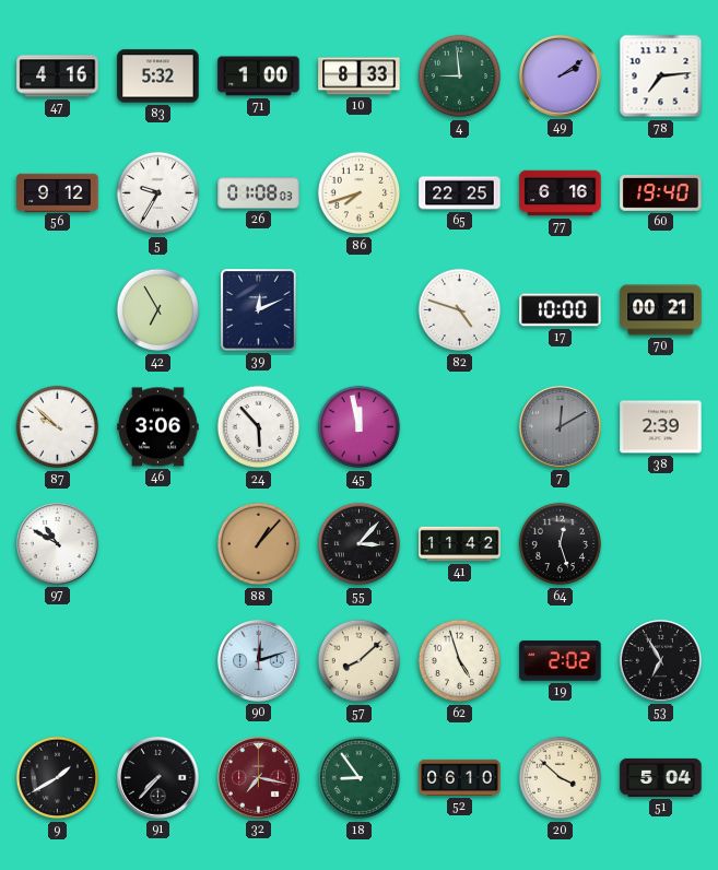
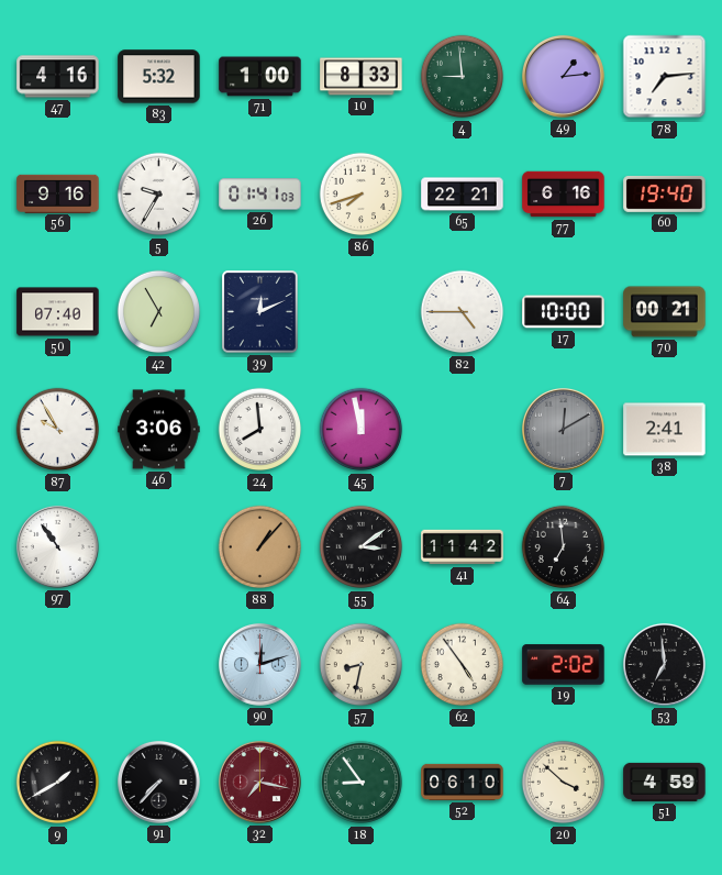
49: 2:09 -> 1:14 (563, 76)
56: 9:12 -> 9:16 (58, 193)
26: 01:08 -> 01:41 (260, 195)
65: 22:25 -> 22:21 (463, 195)
50: none -> 07:40 (58, 312)
82: 4:48 -> 4:45 (463, 312)
87: 9:52 -> 9:55 (58, 430)
24: 5:53 -> 7:59 (260, 430)
38: 2:39 -> 2:41 (665, 430)
97: 10:50 -> 10:54 (57, 546)
55: 3:07 -> 3:09 (362, 547)
64: 12:27 -> 6:59 (564, 547)
57: 8:08 -> 8:32 (362, 665)
62: 4:57 -> 4:54 (463, 665)
53: 6:55 -> 6:59 (664, 664)
51: 5:04 -> 4:59 (665, 782)
